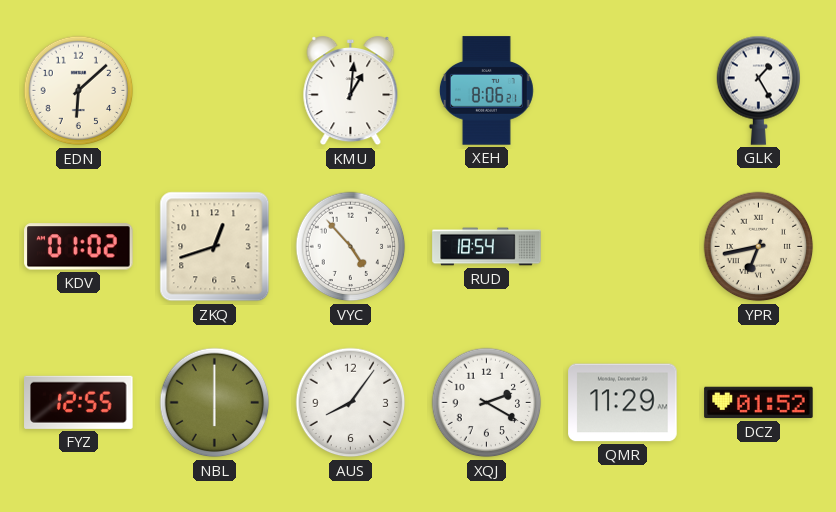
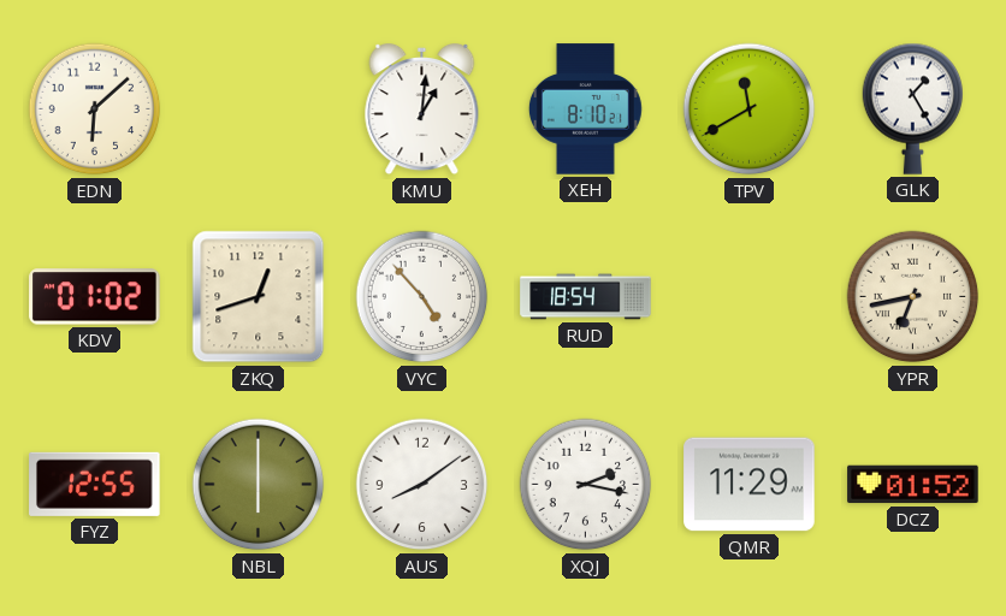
XEH: 8:06 -> 8:10 (585, 109)
TPV: none -> 11:40 (750, 109)
AUS: 8:06 -> 8:09 (422, 485)
XQJ: 2:20 -> 2:17 (586, 485)
